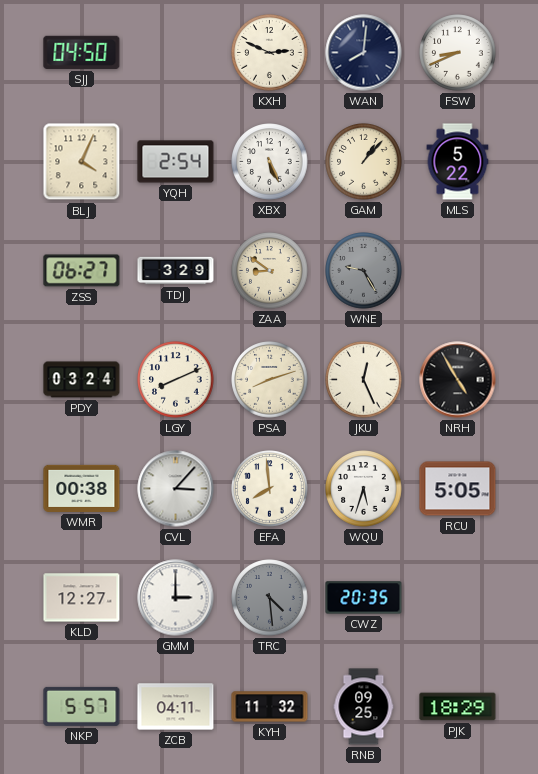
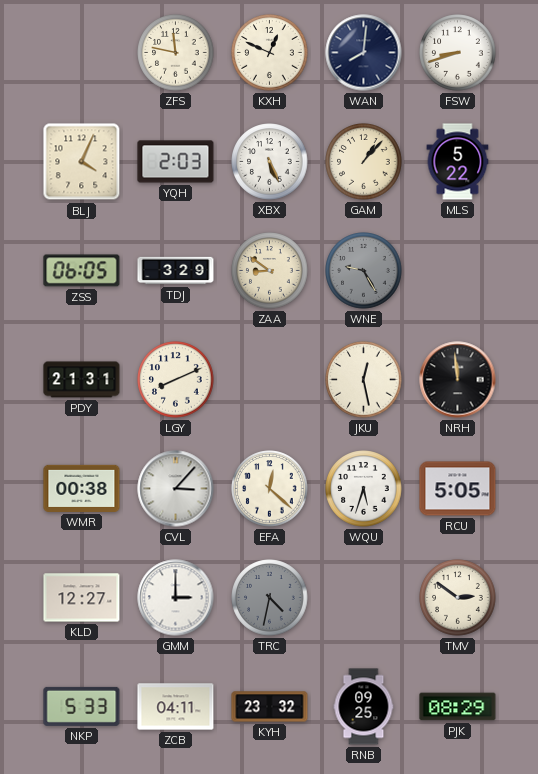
SJJ: 04:50 -> none (82, 52)
ZFS: none -> 11:47 (176, 53)
KXH: 2:49 -> 12:49 (270, 53)
FSW: 8:41 -> 8:42 (458, 53)
YQH: 2:54 -> 2:03 (176, 162)
ZSS: 06:27 -> 06:05 (82, 271)
PDY: 03:24 -> 21:31 (82, 380)
PSA: 8:12 -> none (270, 380)
JKU: 12:26 -> 12:28 (364, 380)
NRH: 4:55 -> 11:59 (458, 380)
EFA: 7:59 -> 12:22 (270, 489)
TRC: 4:29 -> 4:32 (270, 598)
CWZ: 20:35 -> none (364, 598)
TMV: none -> 2:51 (458, 598)
NKP: 5:57 -> 5:33 (82, 706)
KYH: 11:32 -> 23:32 (270, 707)
PJK: 18:29 -> 08:29 (458, 707)
